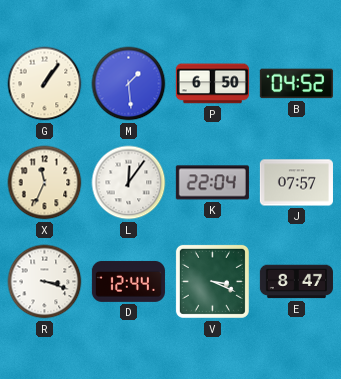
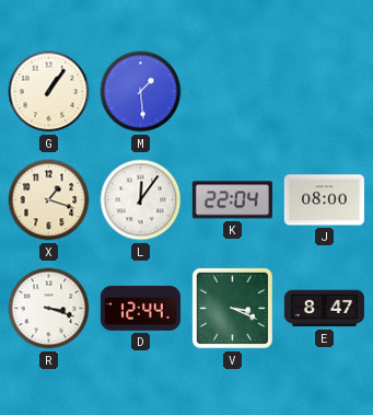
P: 6:50 -> none (212, 84)
B: 04:52 -> none (296, 84)
X: 11:34 -> 1:18 (49, 200)
J: 07:57 -> 08:00 (324, 200)
